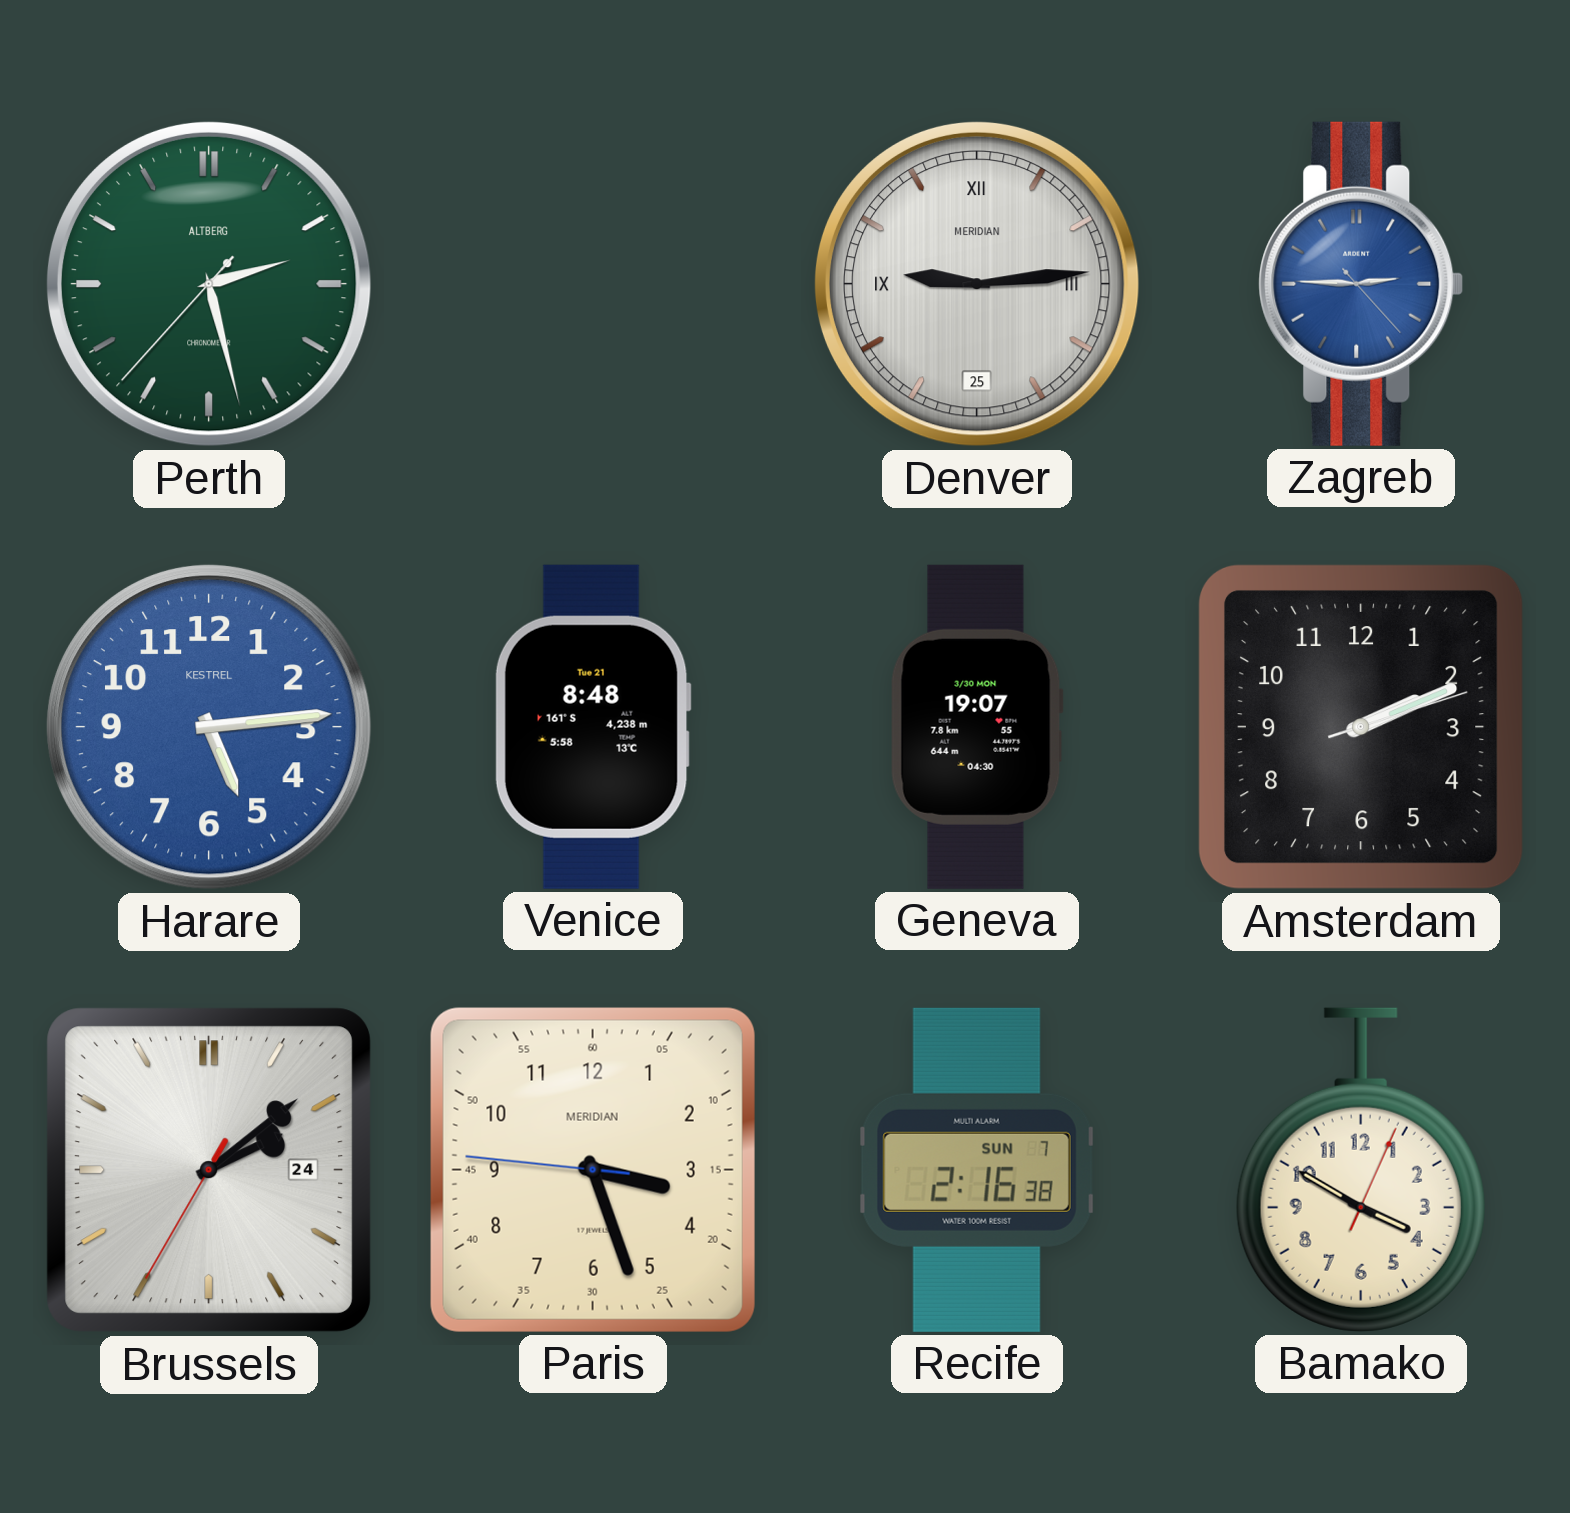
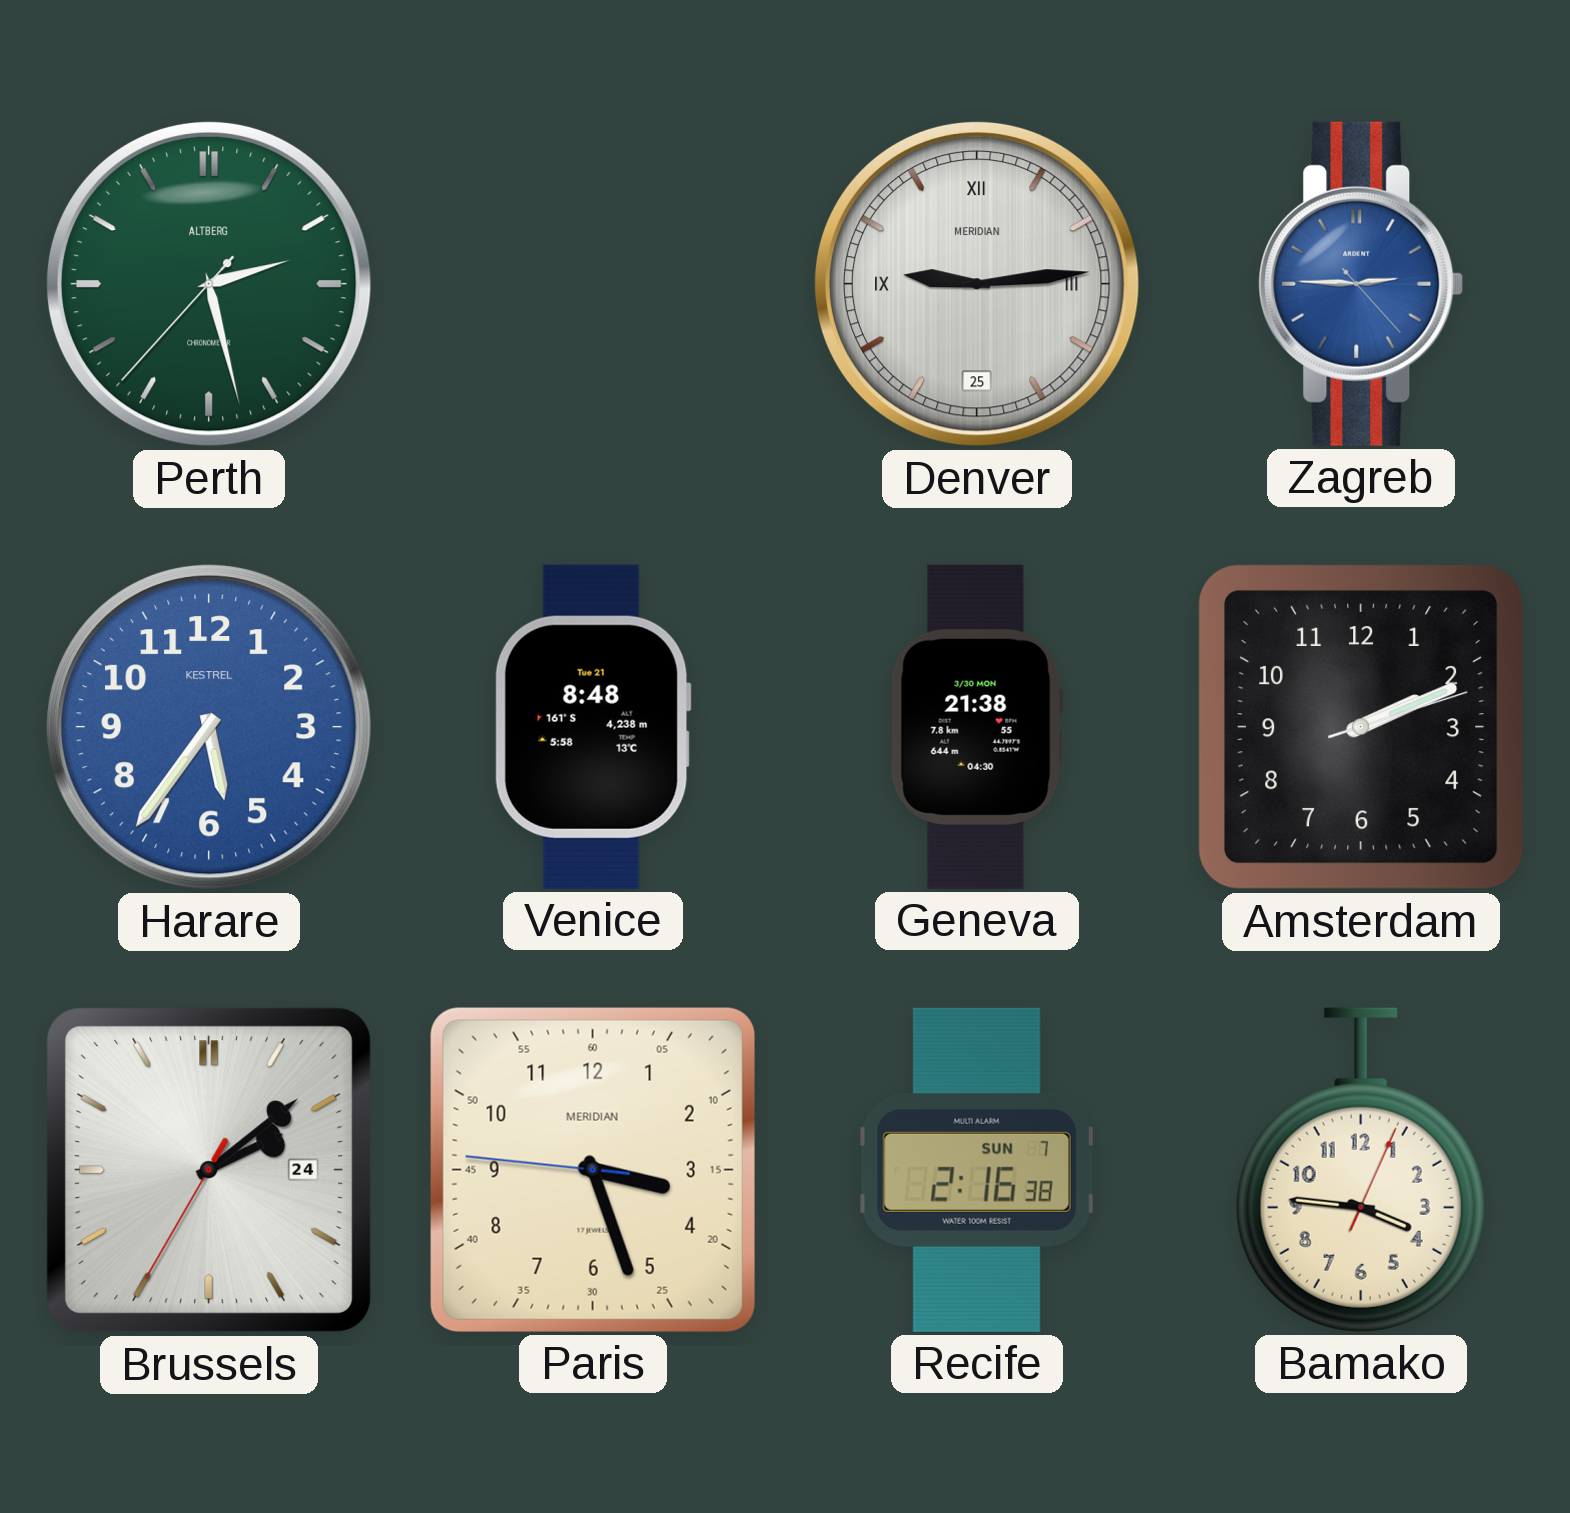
Harare: 5:14 -> 5:36 (209, 727)
Geneva: 19:07 -> 21:38 (977, 727)
Bamako: 3:50 -> 3:46 (1361, 1170)
